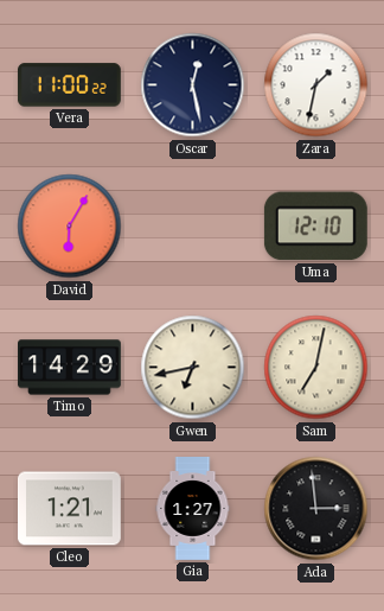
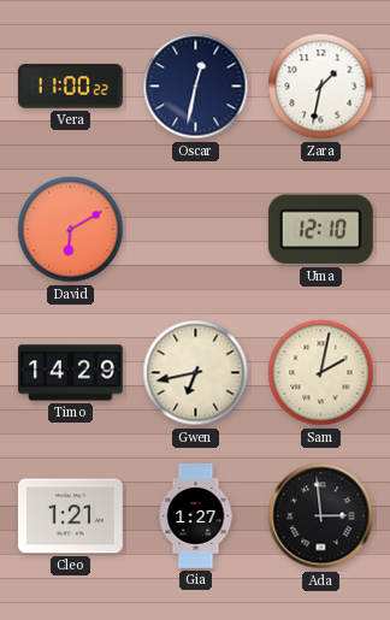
Oscar: 12:28 -> 12:32 (196, 87)
David: 6:05 -> 6:10 (71, 230)
Sam: 7:02 -> 2:02 (321, 373)
